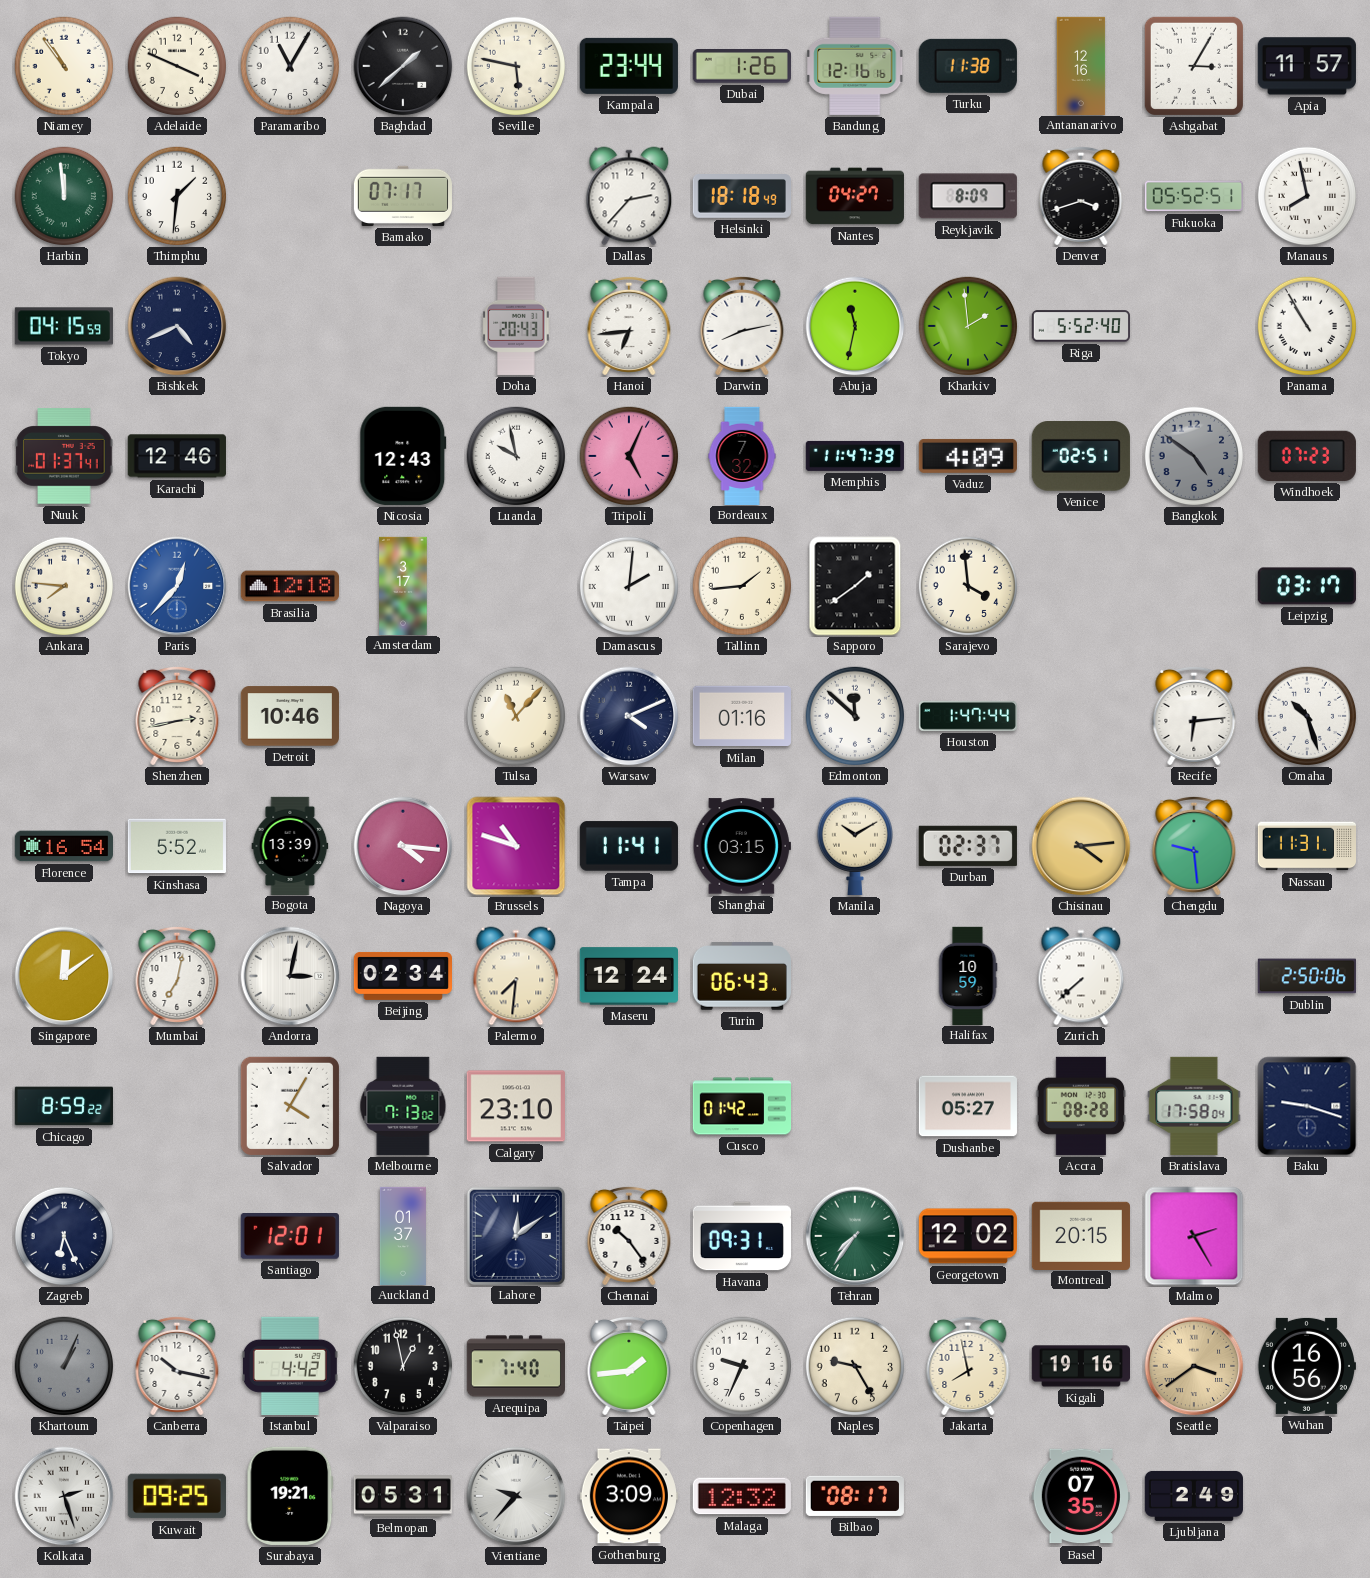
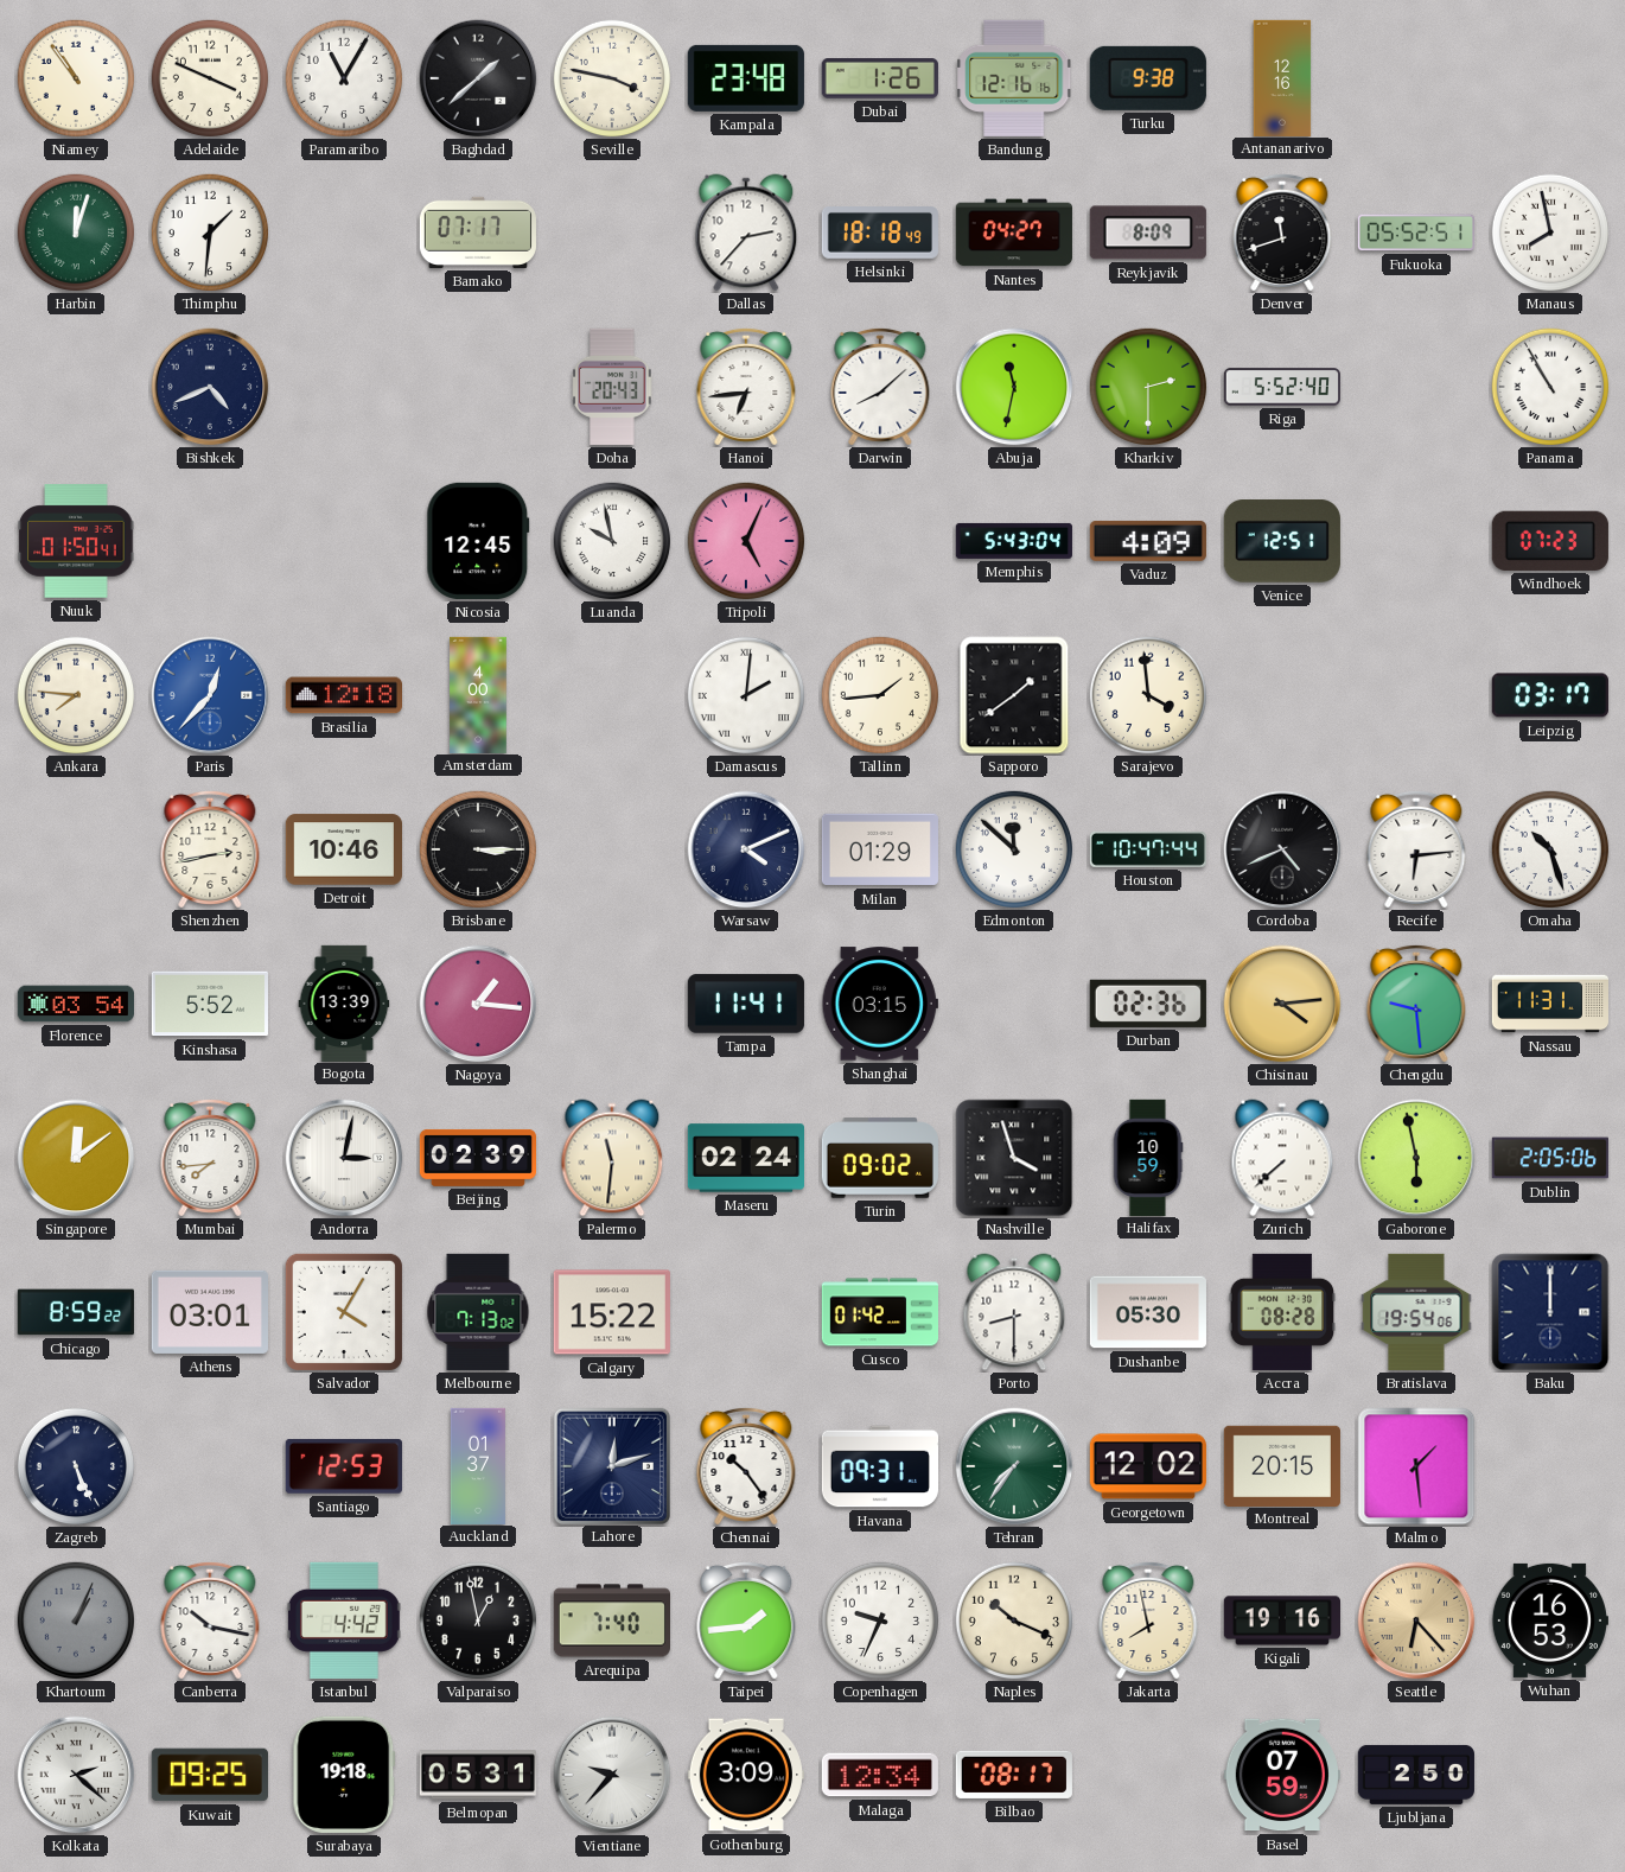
Seville: 5:47 -> 3:47 (612, 78)
Kampala: 23:44 -> 23:48 (746, 78)
Turku: 11:38 -> 9:38 (1148, 78)
Ashgabat: 3:05 -> none (1194, 66)
Apia: 11:57 -> none (1307, 66)
Harbin: 11:59 -> 12:03 (76, 233)
Denver: 3:42 -> 11:42 (1282, 233)
Tokyo: 04:15 -> none (63, 326)
Darwin: 8:13 -> 8:08 (880, 387)
Kharkiv: 1:59 -> 2:30 (1148, 387)
Nuuk: 01:37 -> 01:50 (76, 541)
Karachi: 12:46 -> none (177, 456)
Nicosia: 12:43 -> 12:45 (478, 541)
Bordeaux: 7:32 -> none (742, 455)
Memphis: 11:47 -> 5:43 (1013, 541)
Venice: 02:51 -> 12:51 (1282, 542)
Bangkok: 4:51 -> none (1194, 456)
Amsterdam: 3:17 -> 4:00 (478, 694)
Brisbane: none -> 3:15 (478, 849)
Tulsa: 11:07 -> none (516, 716)
Milan: 01:16 -> 01:29 (880, 849)
Houston: 1:47 -> 10:47 (1148, 849)
Cordoba: none -> 4:41 (1282, 849)
Florence: 16:54 -> 03:54 (75, 1004)
Nagoya: 4:16 -> 1:16 (478, 1004)
Brussels: 10:48 -> none (516, 846)
Manila: 10:10 -> none (854, 846)
Durban: 02:37 -> 02:36 (1148, 1004)
Mumbai: 7:02 -> 7:44 (210, 1158)
Beijing: 02:34 -> 02:39 (477, 1158)
Palermo: 7:31 -> 11:31 (612, 1158)
Maseru: 12:24 -> 02:24 (745, 1158)
Turin: 06:43 -> 09:02 (880, 1158)
Nashville: none -> 3:57 (1014, 1158)
Gaborone: none -> 5:58 (1416, 1158)
Dublin: 2:50 -> 2:05 (1550, 1158)
Athens: none -> 03:01 (210, 1312)
Calgary: 23:10 -> 15:22 (612, 1312)
Porto: none -> 8:30 (1014, 1312)
Dushanbe: 05:27 -> 05:30 (1148, 1312)
Bratislava: 17:58 -> 19:54 (1416, 1312)
Baku: 9:18 -> 12:00 (1550, 1312)
Zagreb: 6:26 -> 5:26 (76, 1466)
Santiago: 12:01 -> 12:53 (344, 1467)
Lahore: 12:09 -> 12:12 (611, 1465)
Malmo: 2:25 -> 1:29 (1416, 1466)
Naples: 9:25 -> 10:19 (1014, 1621)
Seattle: 3:39 -> 6:23 (1416, 1621)
Wuhan: 16:56 -> 16:53 (1549, 1621)
Kolkata: 2:27 -> 2:22 (76, 1775)
Surabaya: 19:21 -> 19:18 (344, 1775)
Malaga: 12:32 -> 12:34 (880, 1775)
Basel: 07:35 -> 07:59 (1282, 1775)
Ljubljana: 2:49 -> 2:50 (1416, 1775)
